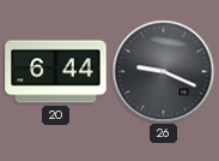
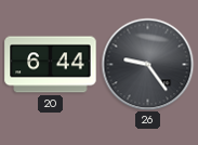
26: 9:19 -> 9:24 (147, 64)
